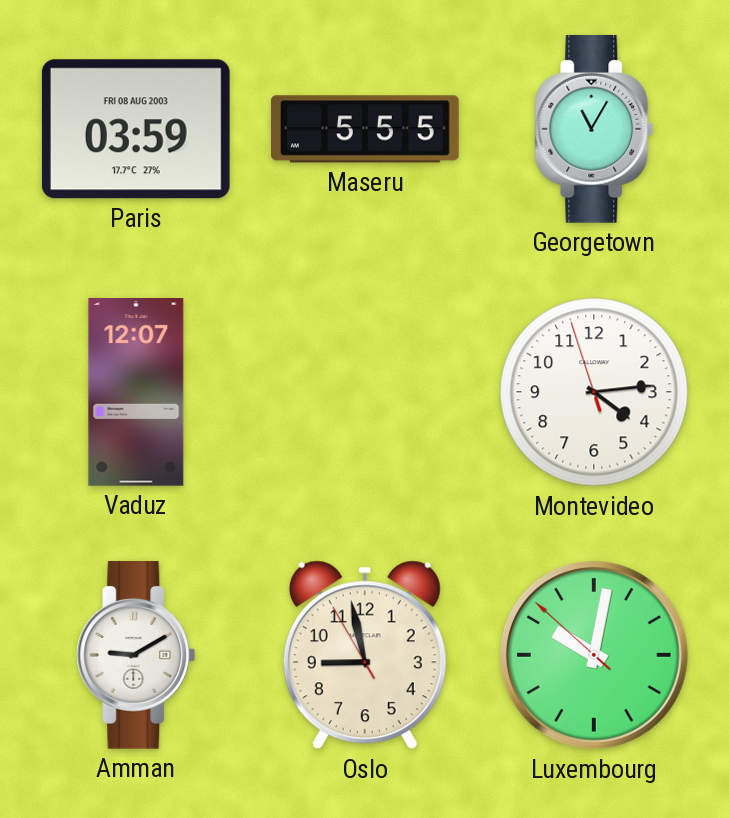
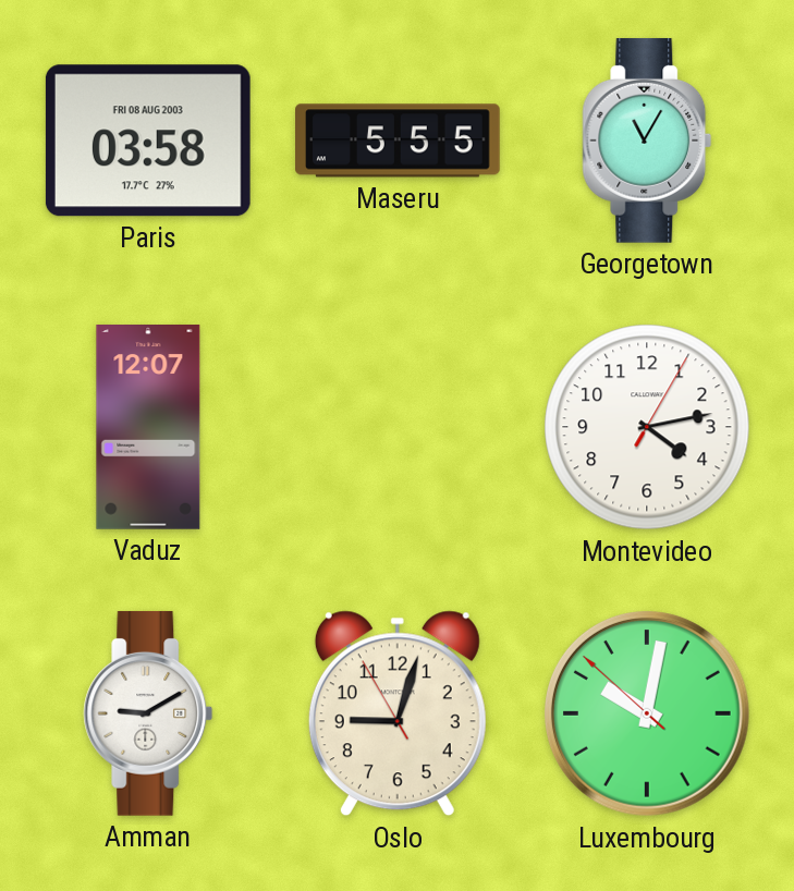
Paris: 03:59 -> 03:58 (148, 141)
Montevideo: 4:13:57 -> 4:13:05 (647, 427)
Oslo: 8:57 -> 9:02 (398, 713)
